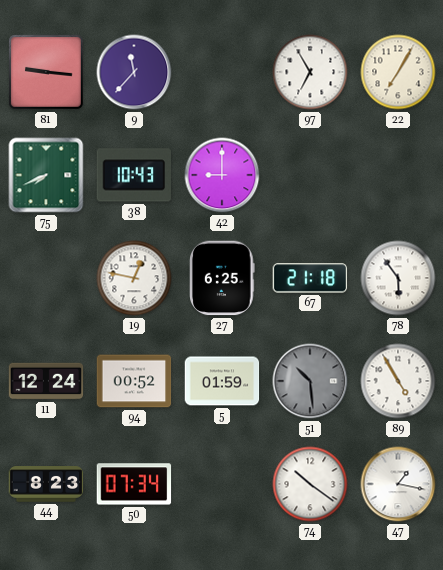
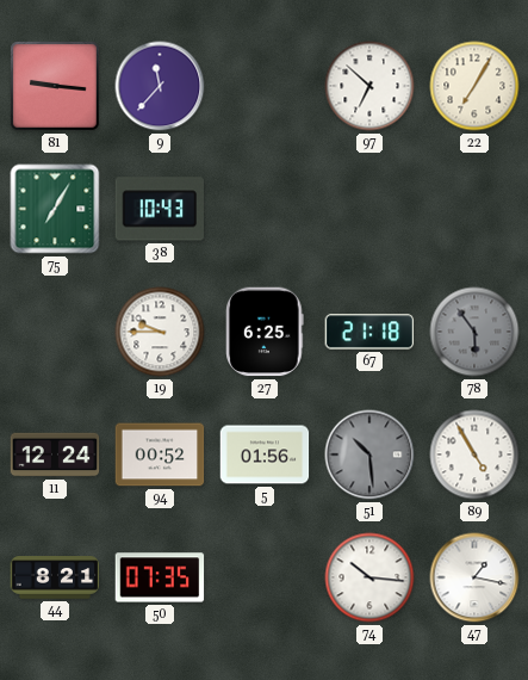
97: 6:55 -> 6:52 (369, 86)
75: 7:41 -> 7:05 (55, 209)
42: 9:00 -> none (222, 175)
19: 12:47 -> 9:45 (160, 332)
78 dial: white -> grey (474, 332)
5: 01:59 -> 01:56 (265, 455)
44: 8:23 -> 8:21 (55, 577)
50: 07:34 -> 07:35 (160, 577)
74: 10:21 -> 10:16 (369, 577)
